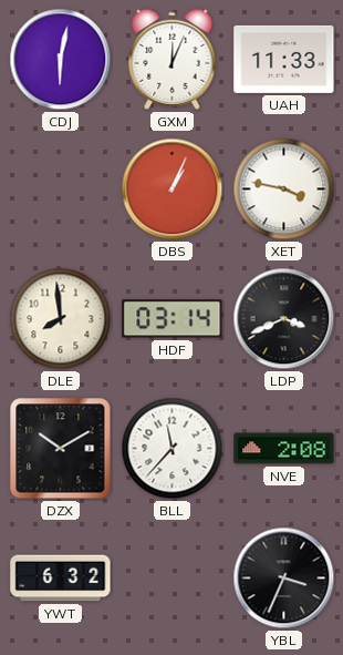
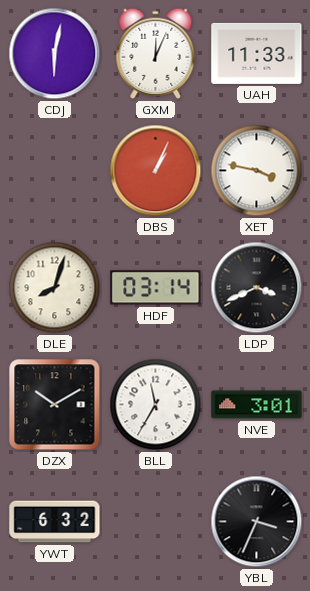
DLE: 7:59 -> 8:03 (55, 288)
BLL: 11:37 -> 11:35 (156, 405)
NVE: 2:08 -> 3:01 (257, 405)
